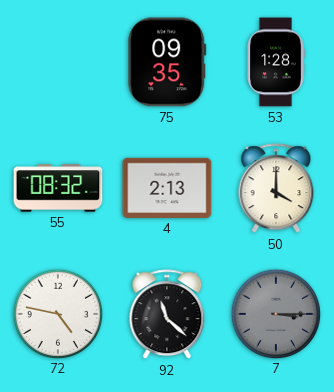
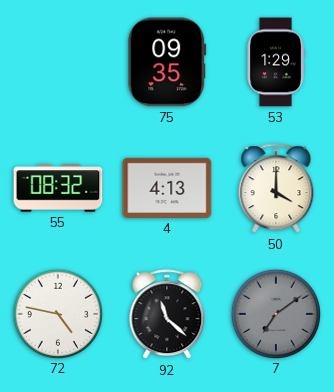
53: 1:28 -> 1:29 (276, 62)
4: 2:13 -> 4:13 (167, 188)
7: 3:15 -> 7:09 (275, 313)
